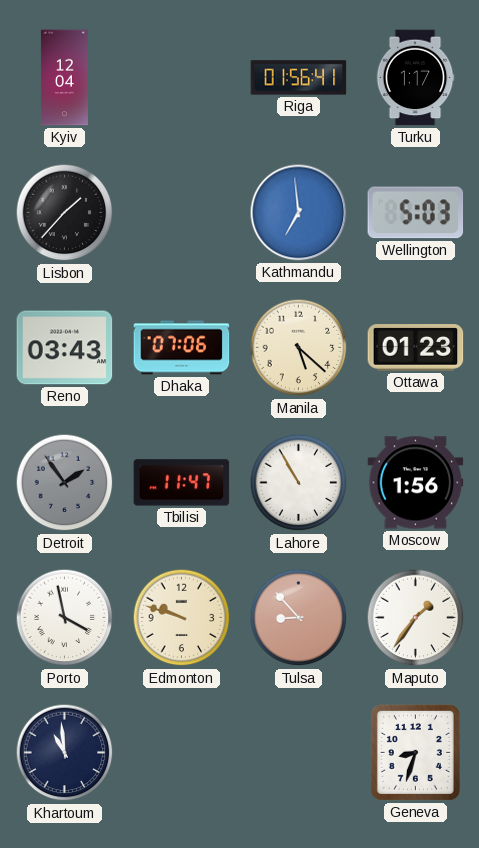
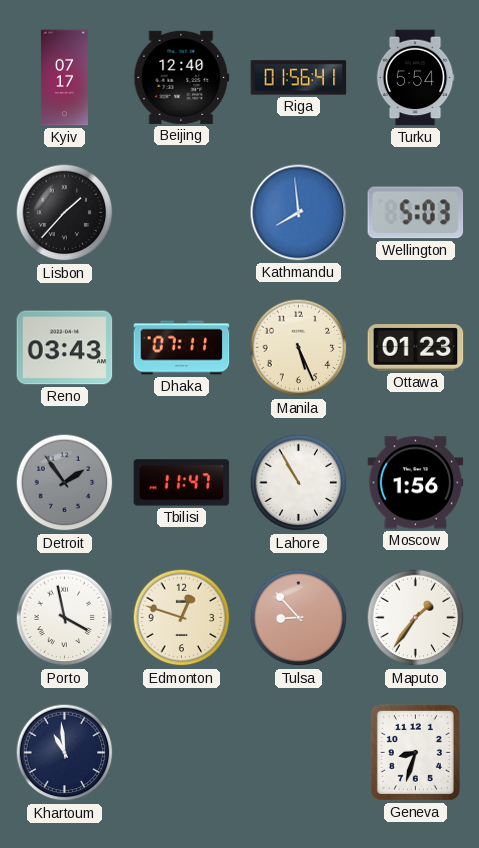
Kyiv: 12:04 -> 07:17 (64, 78)
Beijing: none -> 12:40 (182, 77)
Turku: 1:17 -> 5:54 (415, 78)
Kathmandu: 6:59 -> 7:59 (299, 213)
Dhaka: 07:06 -> 07:11 (182, 348)
Manila: 5:22 -> 5:26 (299, 348)
Edmonton: 9:48 -> 12:48 (182, 618)
